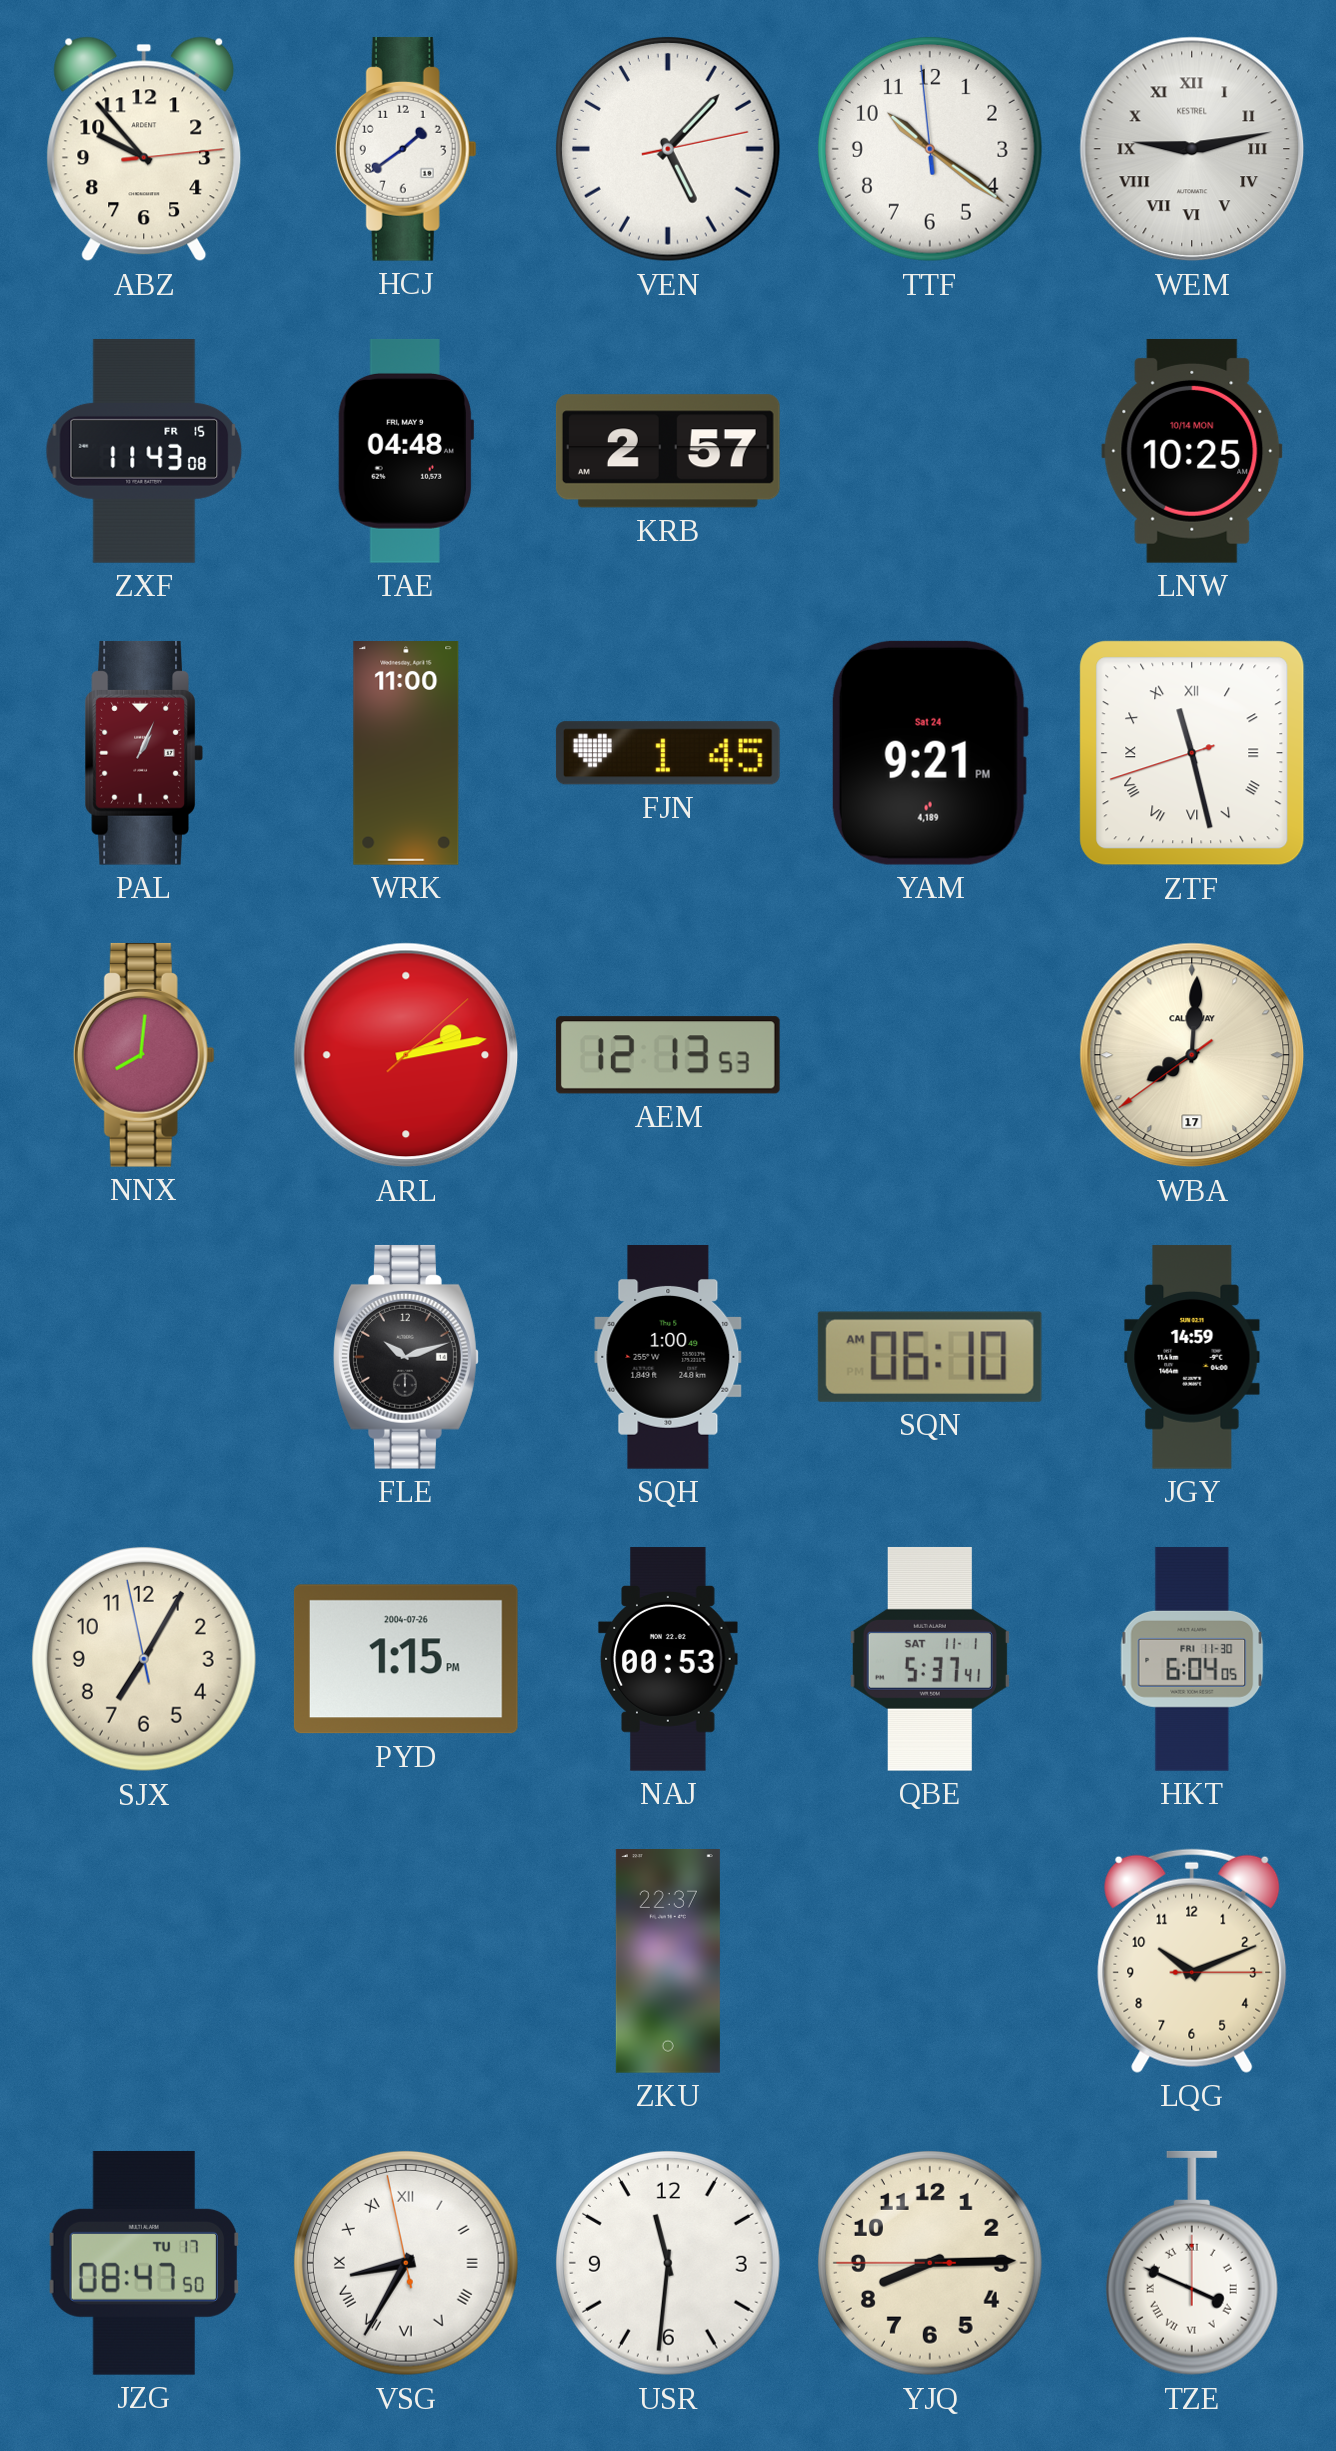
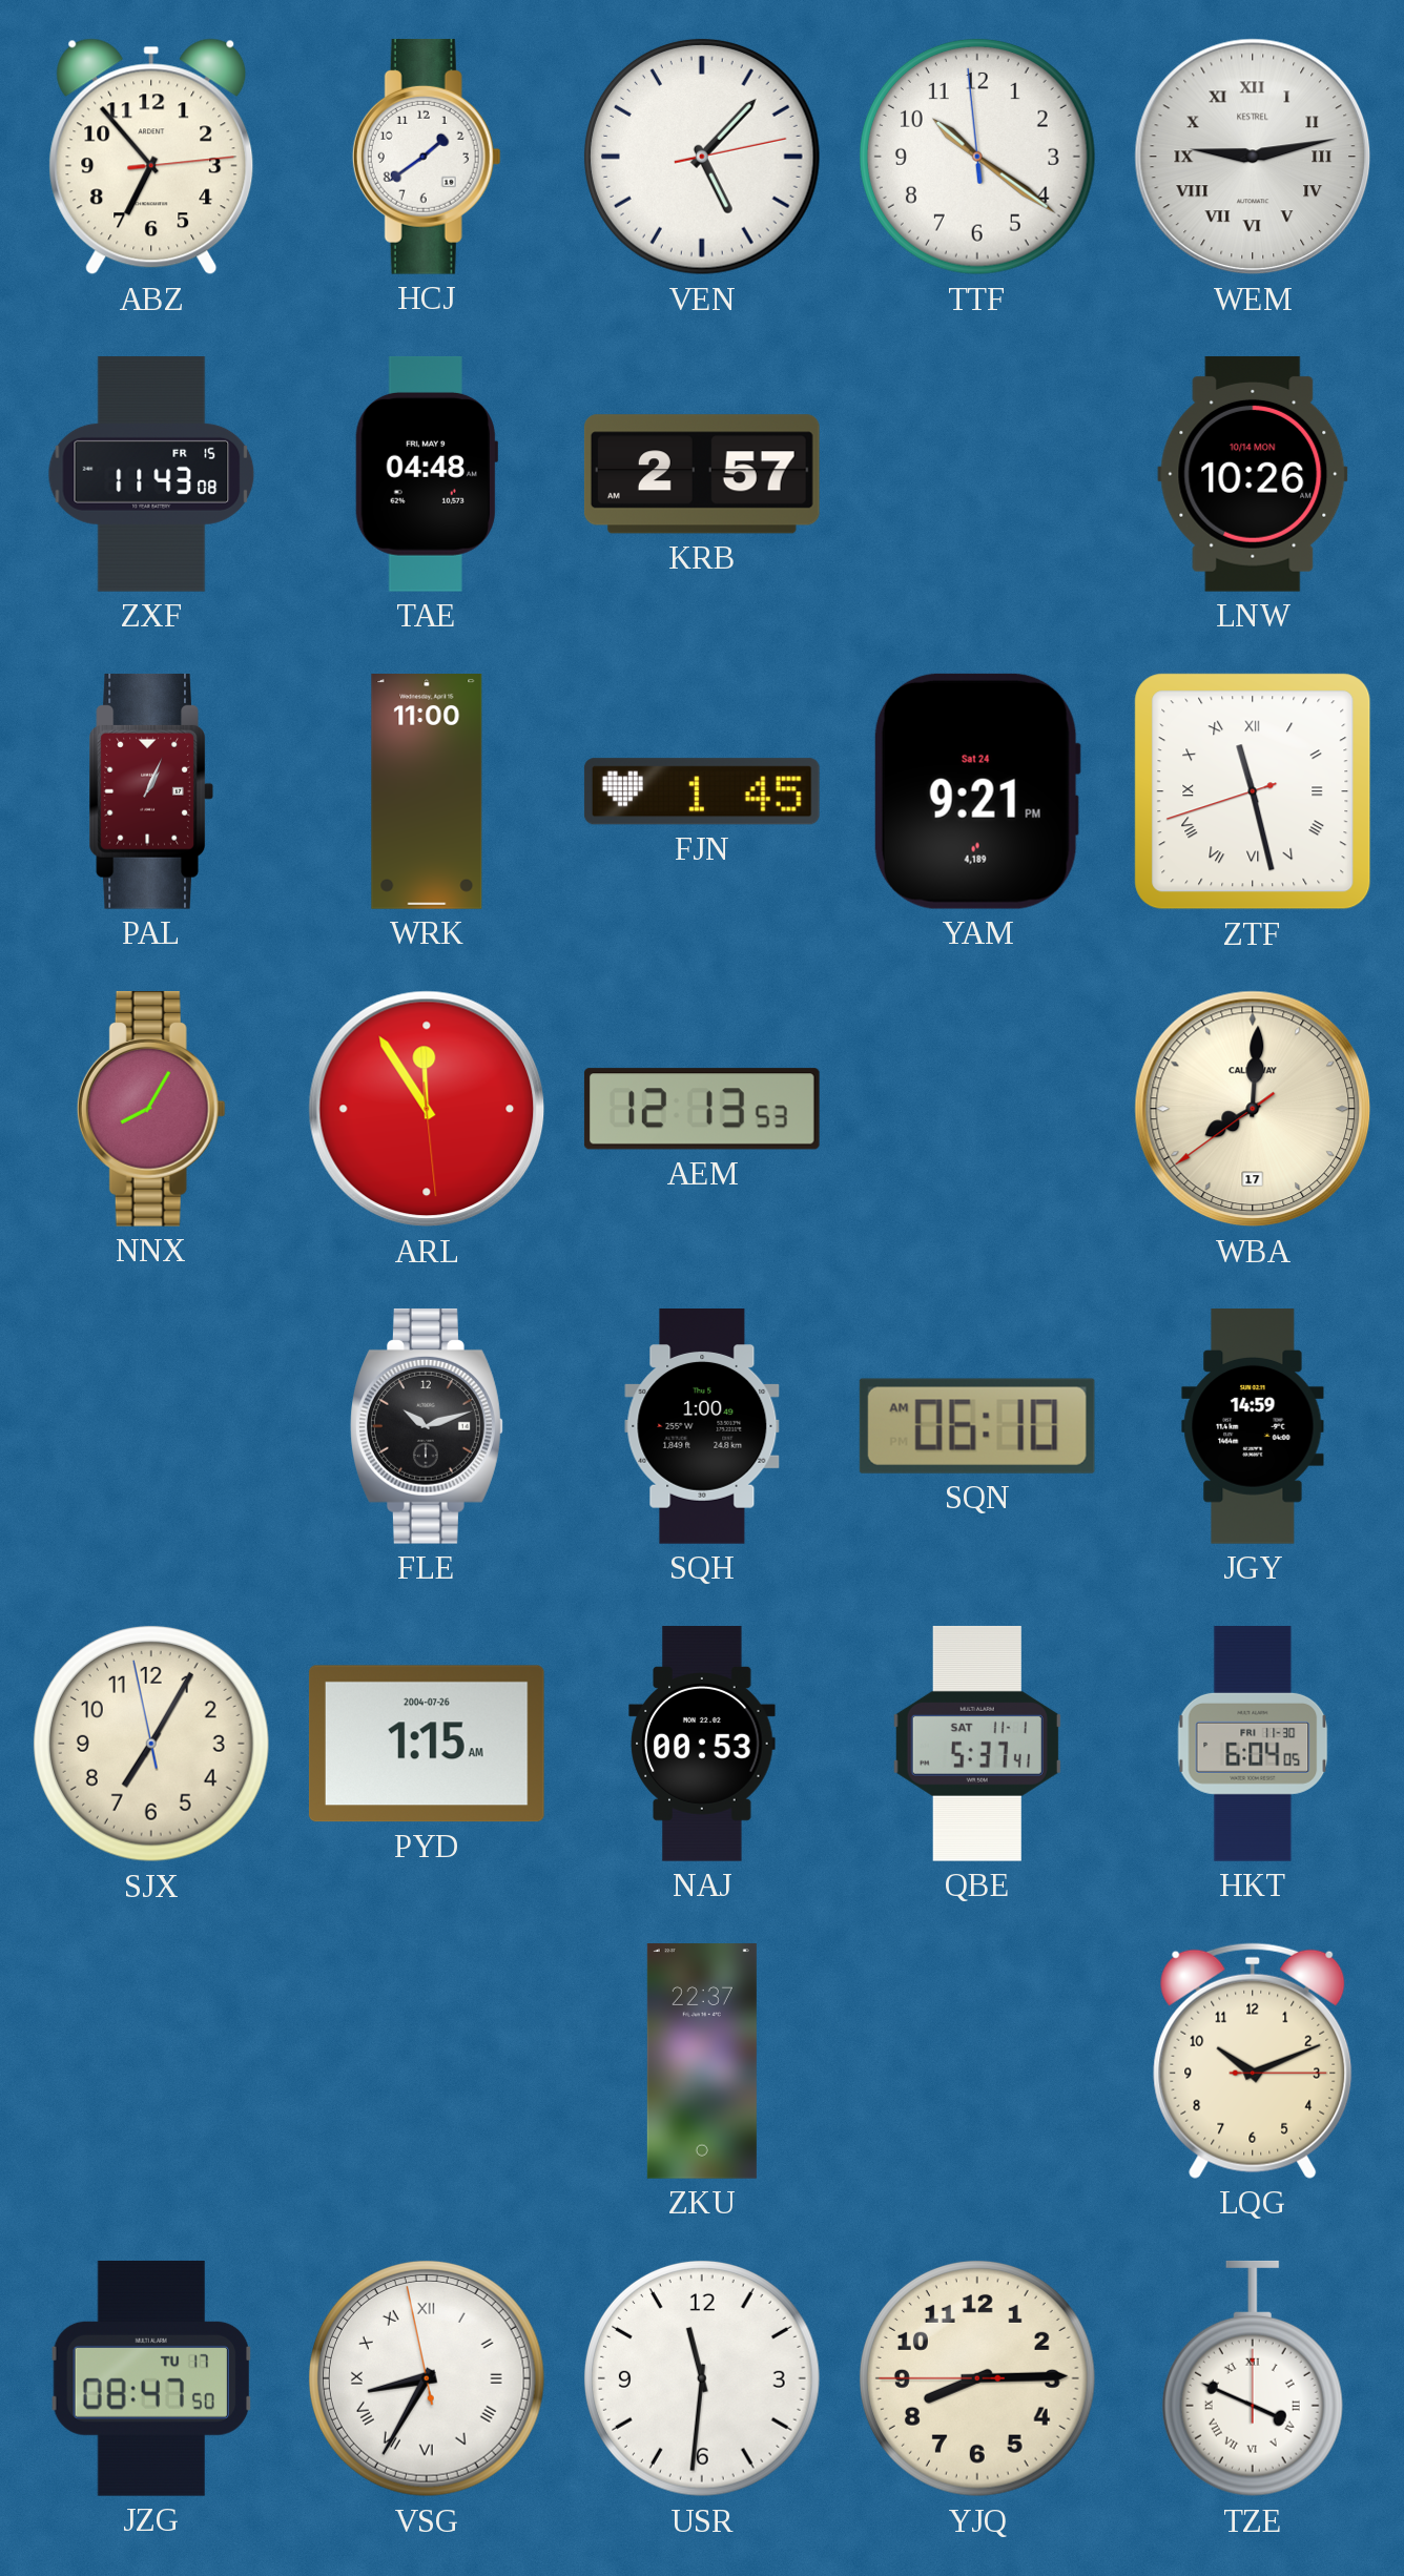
ABZ: 9:53 -> 6:53 (151, 157)
LNW: 10:25 -> 10:26 (1253, 474)
NNX: 8:01 -> 8:05 (151, 1109)
ARL: 2:13 -> 11:54 (427, 1109)
PYD: 1:15 PM -> 1:15 AM (427, 1744)
